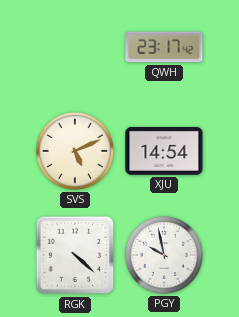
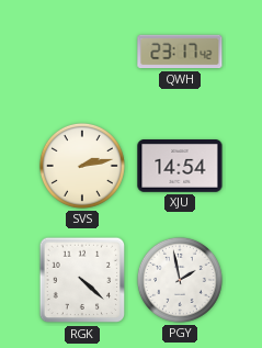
SVS: 5:11 -> 2:13 (82, 166)
PGY: 9:58 -> 1:58 (180, 280)
